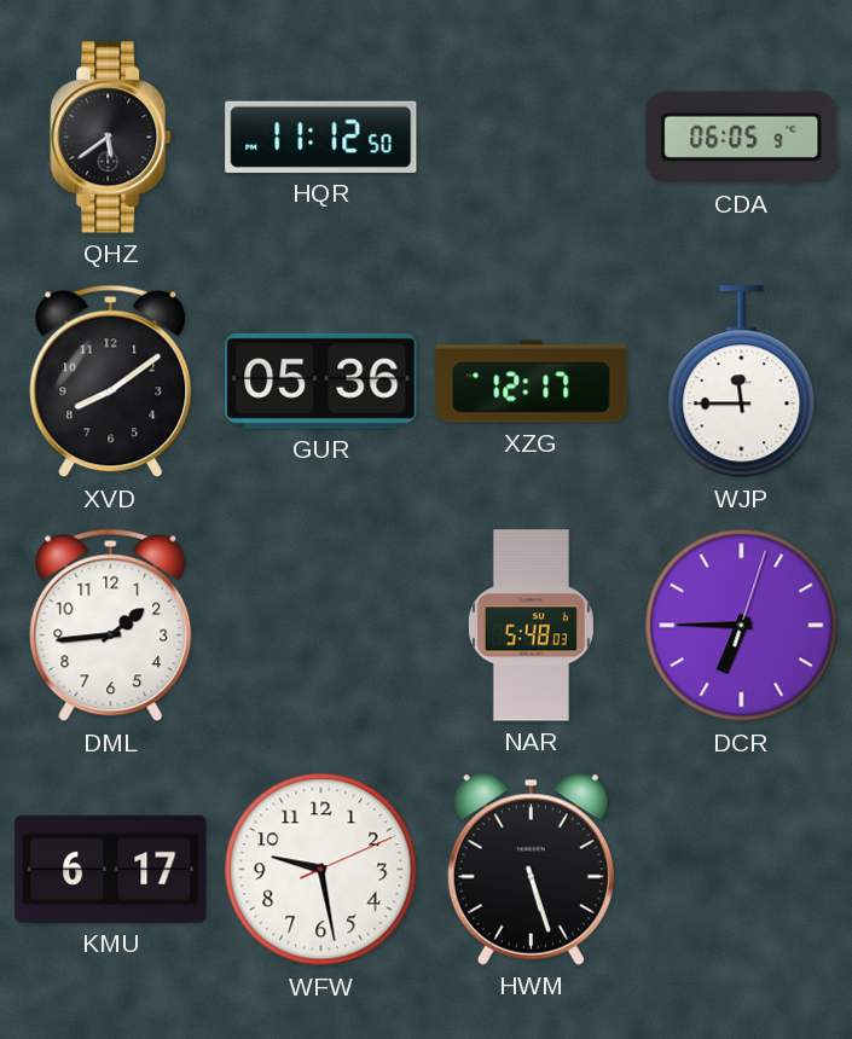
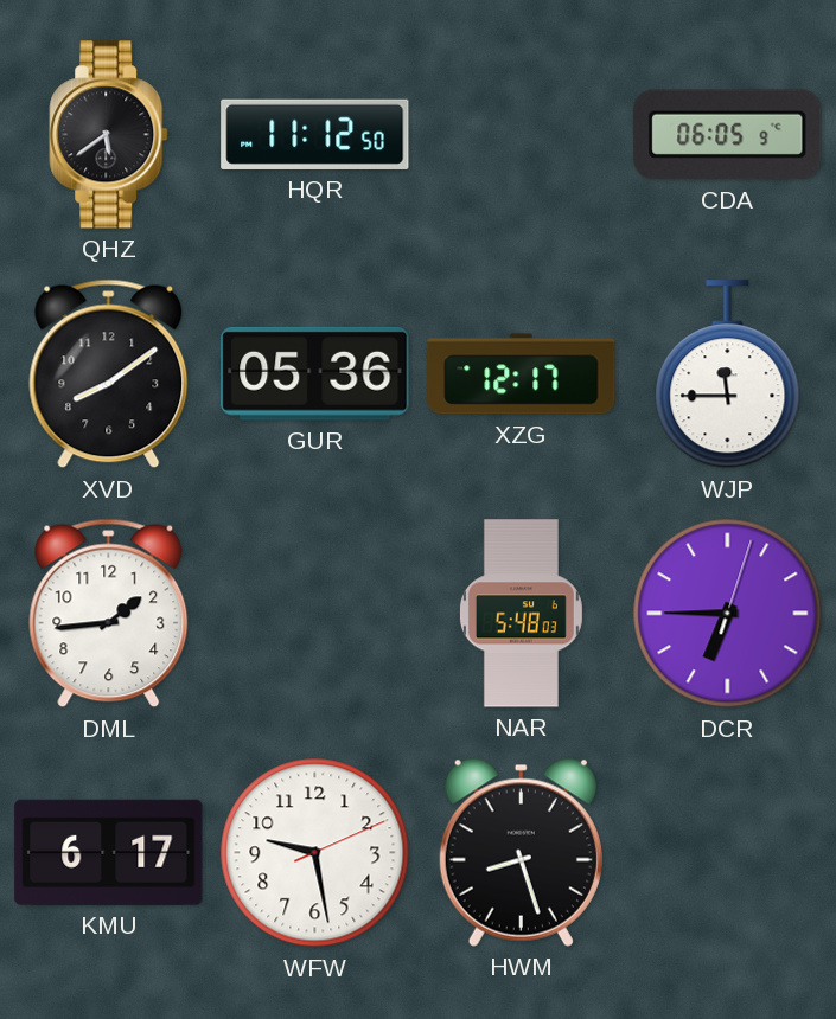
HWM: 5:27 -> 8:27 (521, 852)
